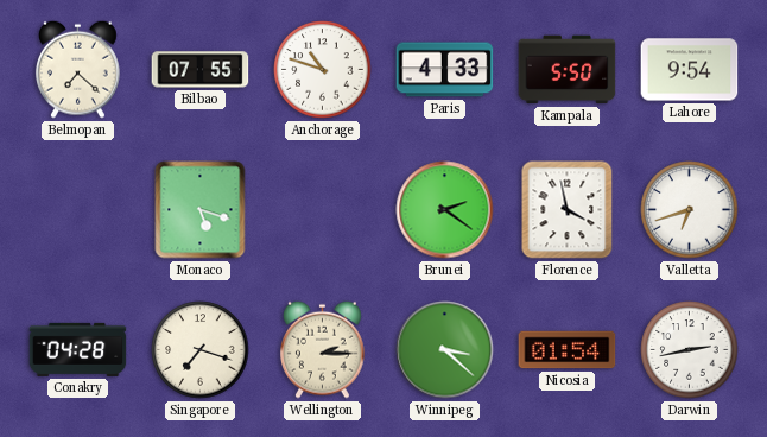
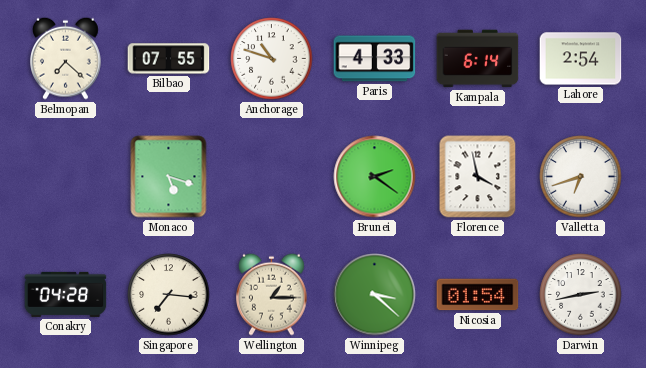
Kampala: 5:50 -> 6:14 (478, 59)
Lahore: 9:54 -> 2:54 (581, 59)
Singapore: 7:18 -> 7:16 (169, 295)
Wellington: 2:15 -> 1:15 (272, 294)
